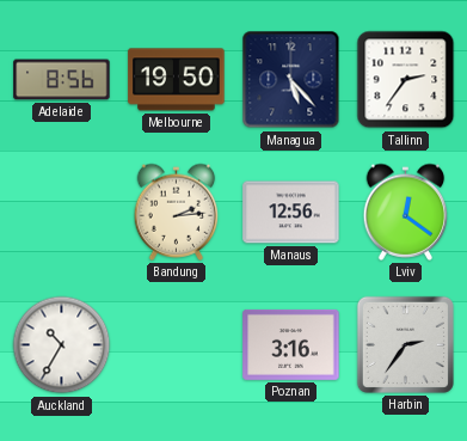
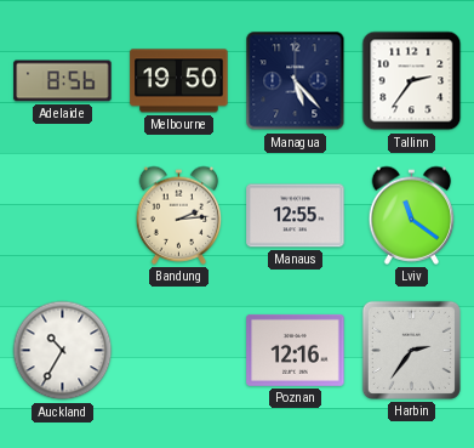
Manaus: 12:56 -> 12:55 (296, 216)
Lviv: 12:21 -> 11:21 (412, 215)
Poznan: 3:16 -> 12:16 (296, 350)
